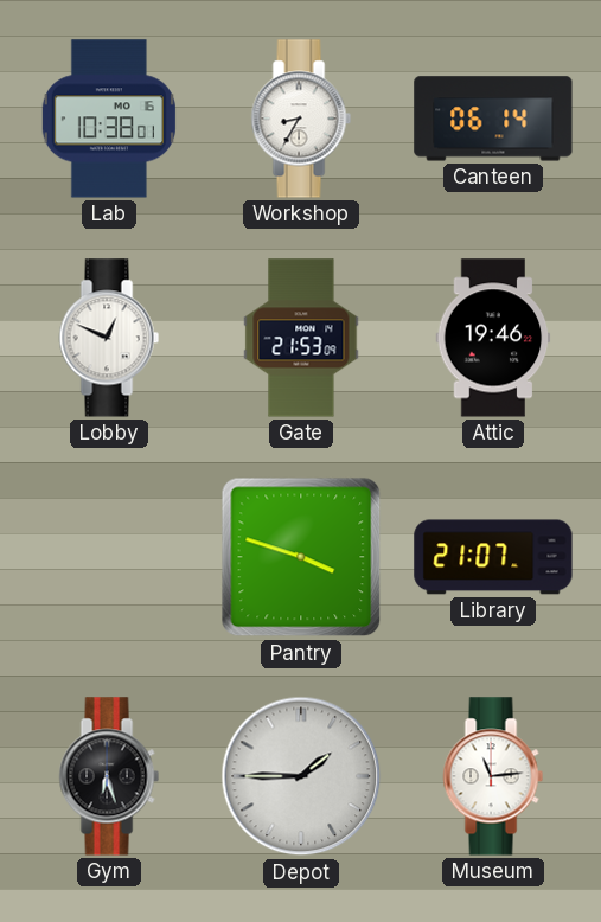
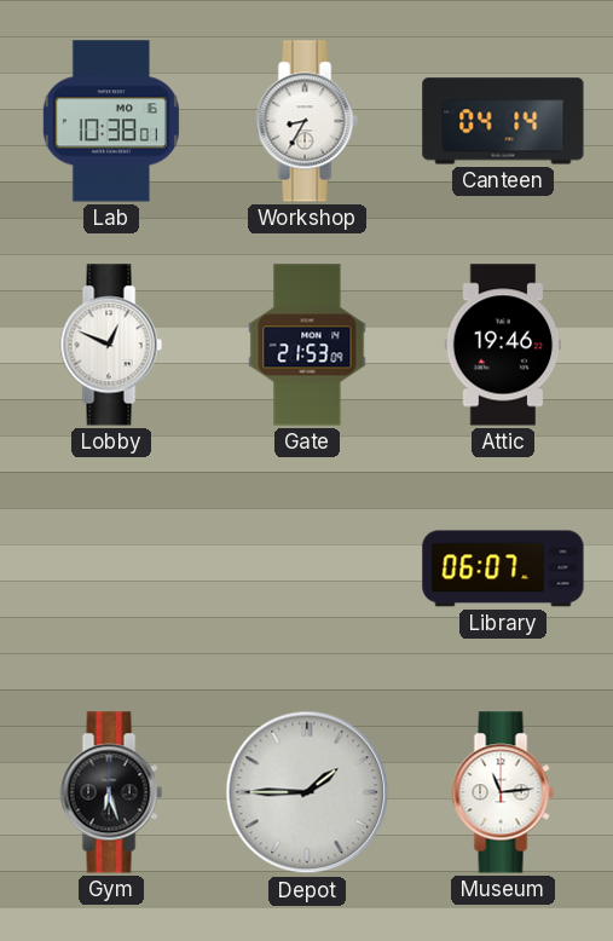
Canteen: 06:14 -> 04:14 (503, 121)
Pantry: 3:48 -> none (301, 557)
Library: 21:07 -> 06:07 (503, 568)
